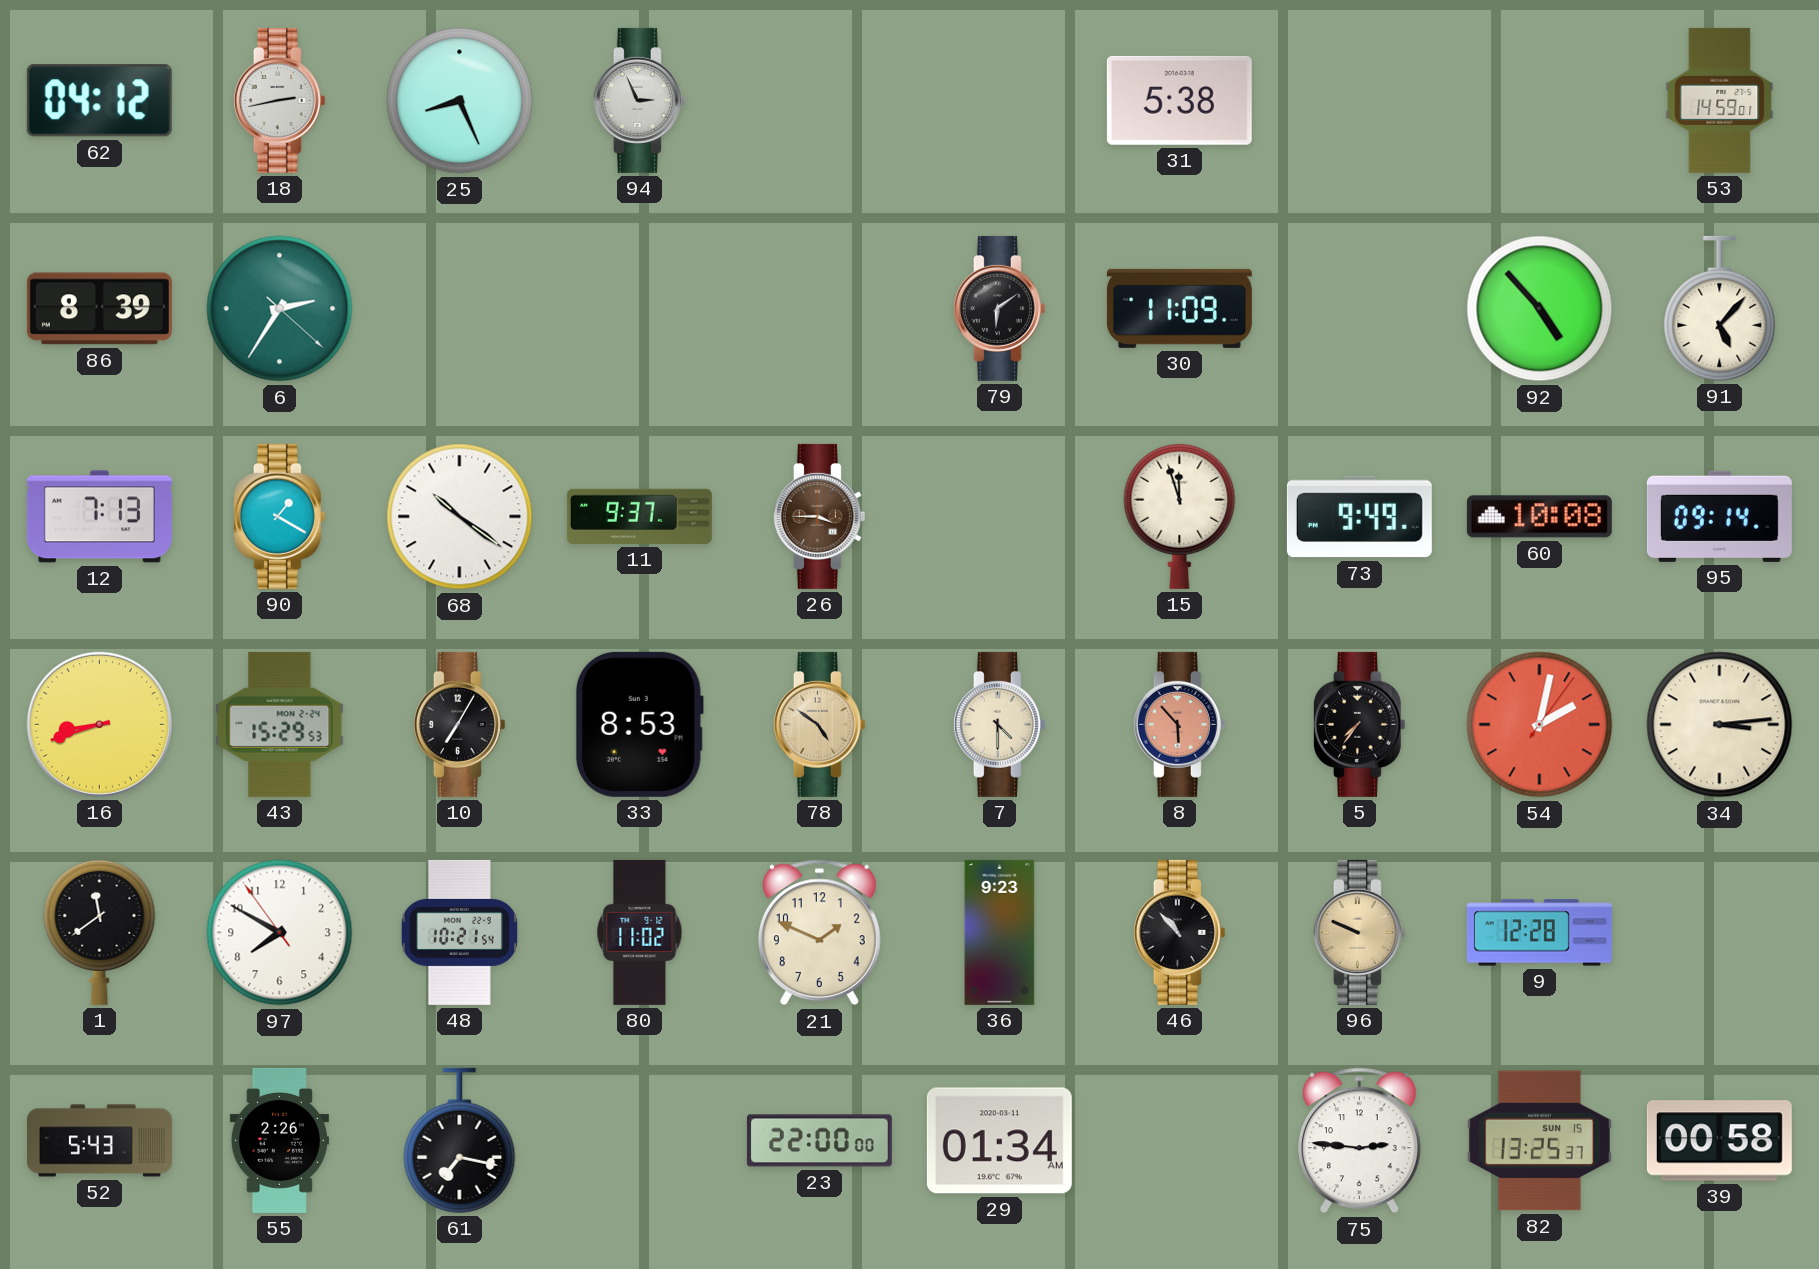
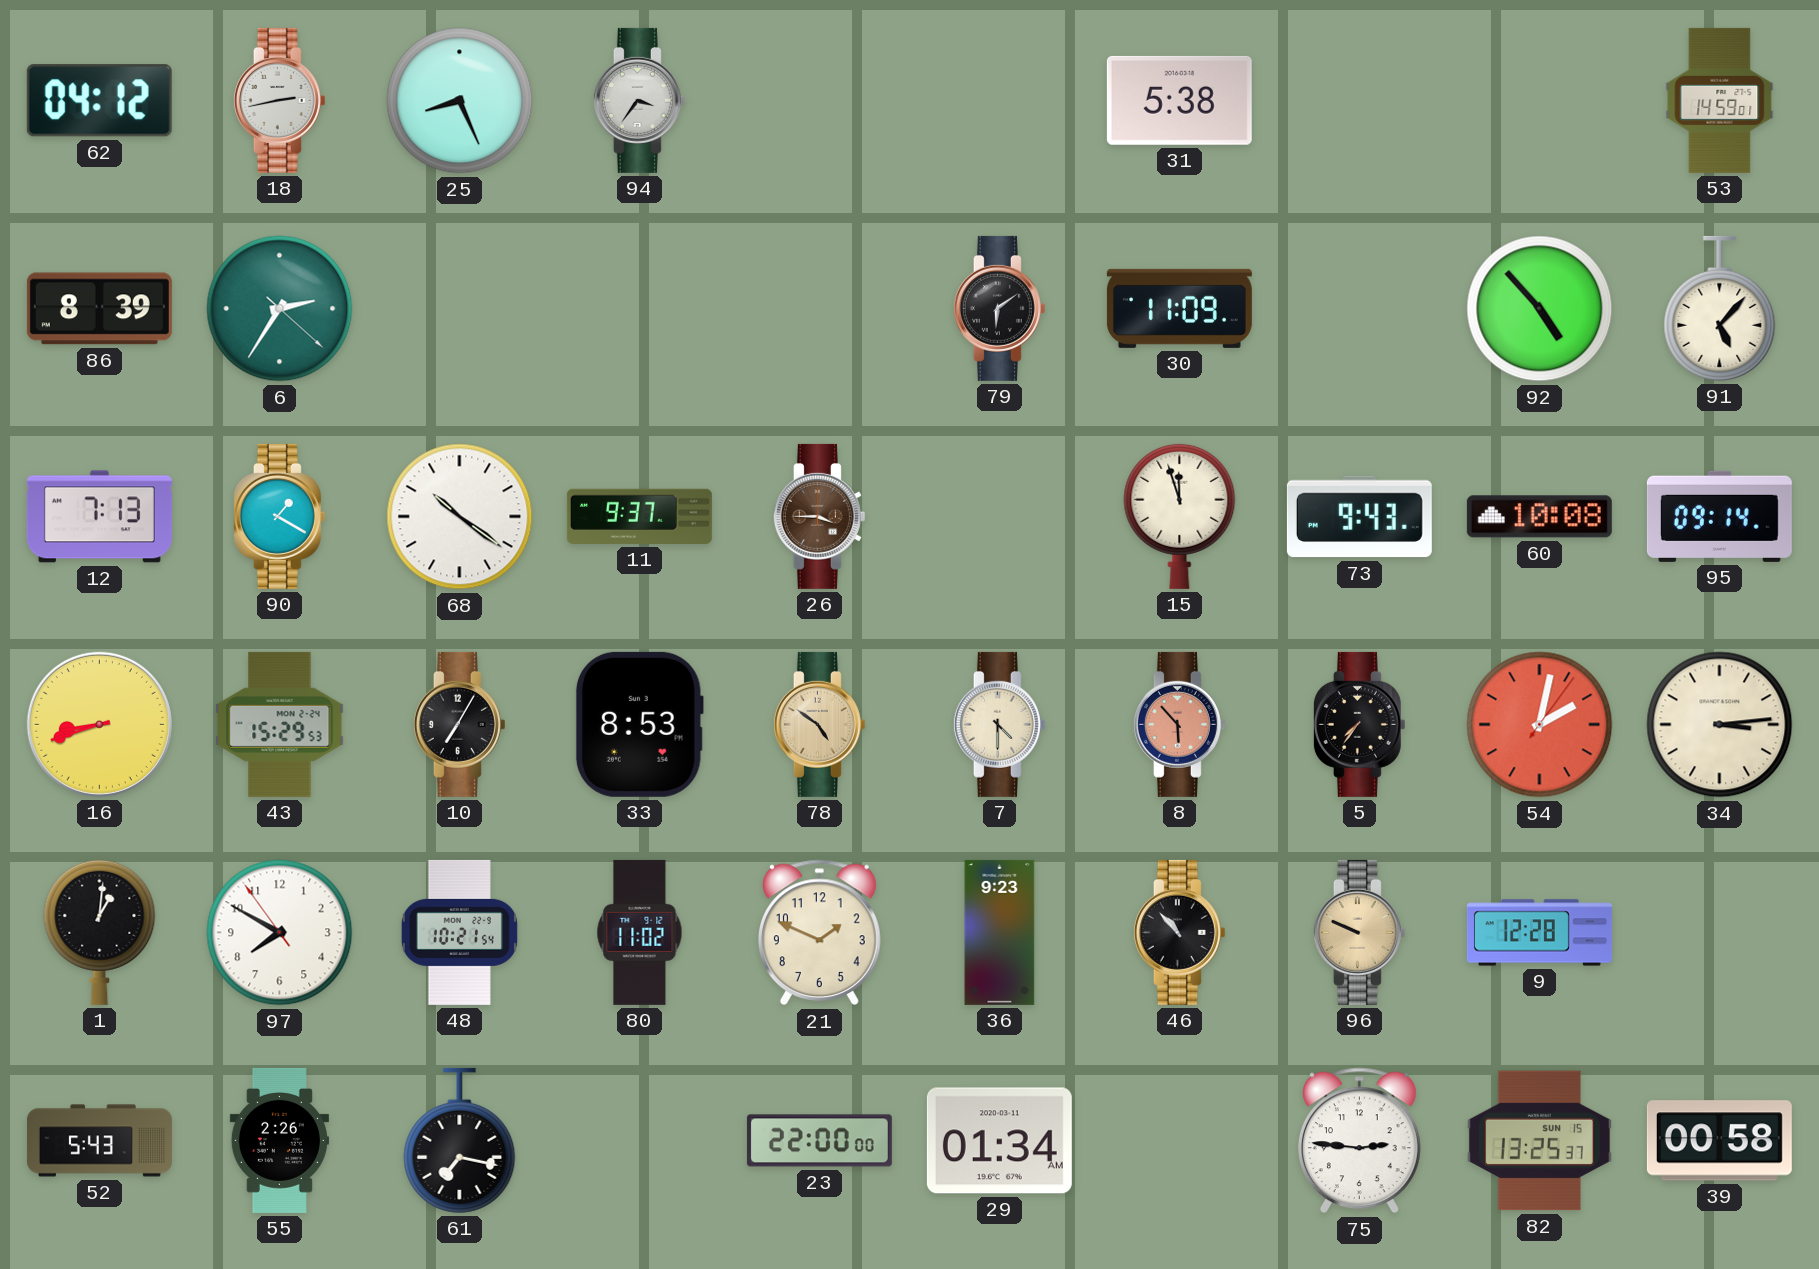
94: 2:56 -> 3:36 (639, 100)
73: 9:49 -> 9:43 (1359, 517)
1: 11:39 -> 1:01 (100, 932)
